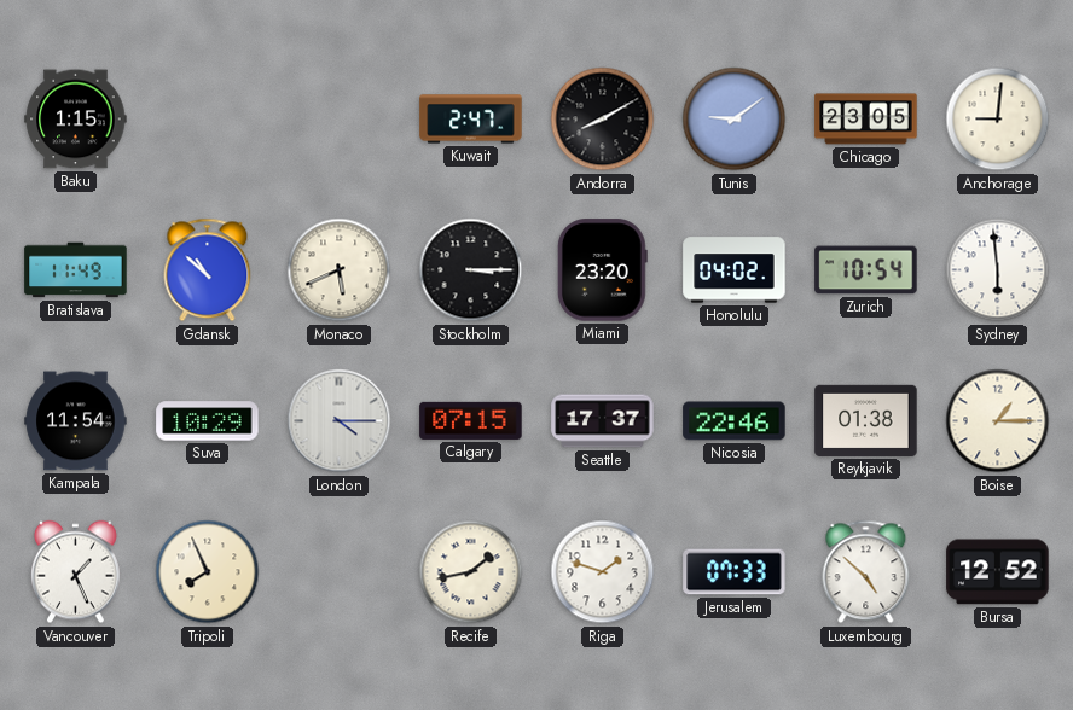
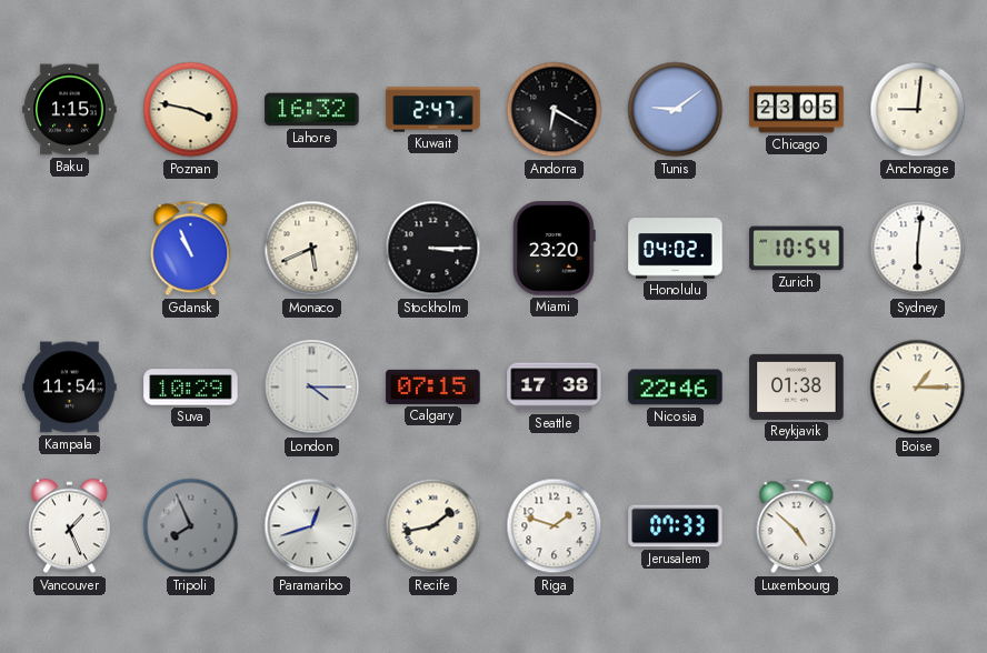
Poznan: none -> 3:47 (191, 110)
Lahore: none -> 16:32 (312, 110)
Andorra: 8:10 -> 6:20 (555, 110)
Bratislava: 11:49 -> none (76, 270)
Gdansk: 10:52 -> 10:56 (191, 249)
Sydney: 5:59 -> 6:01 (918, 249)
Seattle: 17:37 -> 17:38 (555, 388)
Tripoli dial: cream -> grey (191, 526)
Paramaribo: none -> 12:42 (312, 526)
Bursa: 12:52 -> none (998, 572)
